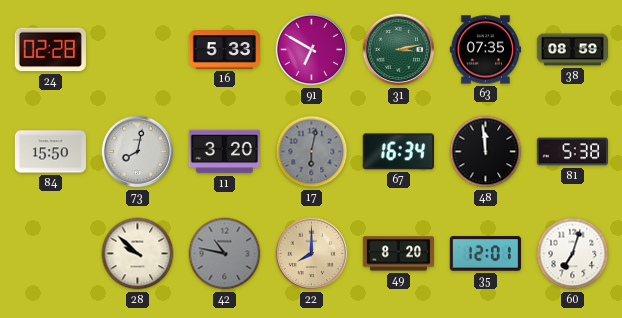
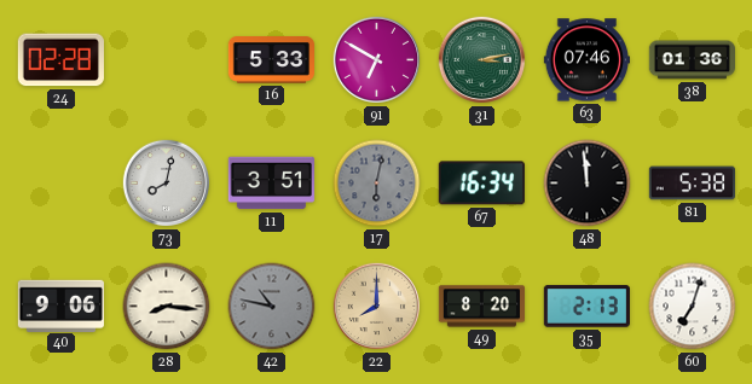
63: 07:35 -> 07:46 (586, 60)
38: 08:59 -> 01:36 (692, 60)
84: 15:50 -> none (50, 152)
11: 3:20 -> 3:51 (271, 184)
40: none -> 9:06 (60, 306)
28: 9:52 -> 8:16 (167, 307)
35: 12:01 -> 2:13 (586, 307)
